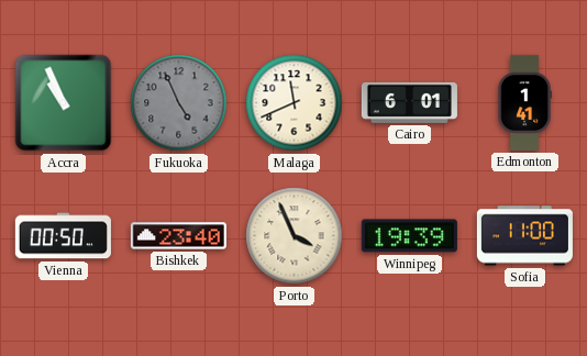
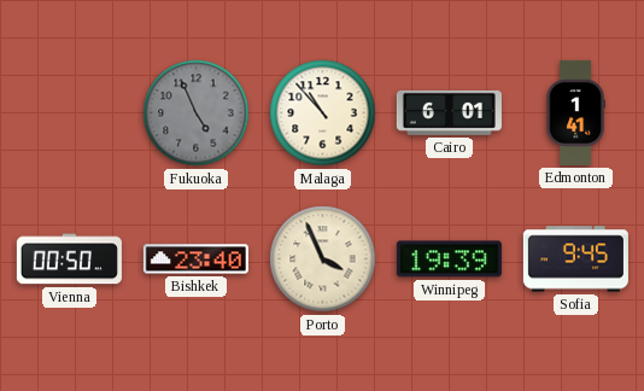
Accra: 10:56 -> none (64, 103)
Malaga: 11:41 -> 10:53 (323, 113)
Sofia: 11:00 -> 9:45 (575, 259)
